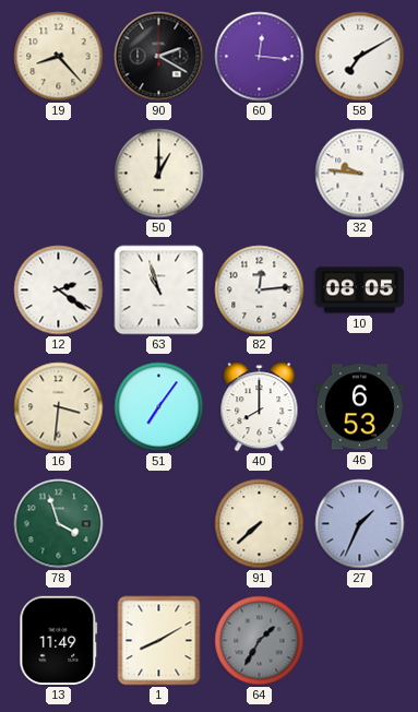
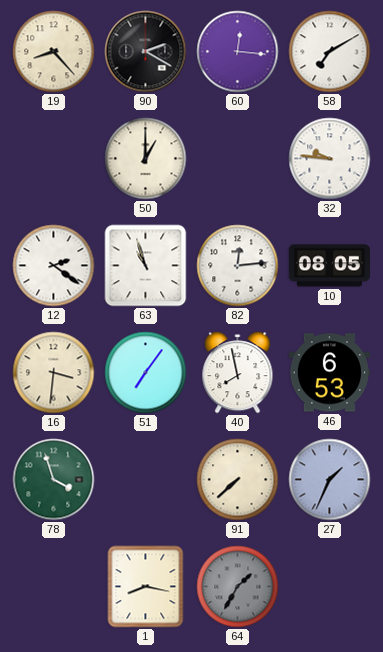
40: 8:00 -> 7:58 (238, 373)
13: 11:49 -> none (59, 640)
1: 8:10 -> 8:17 (146, 587)
